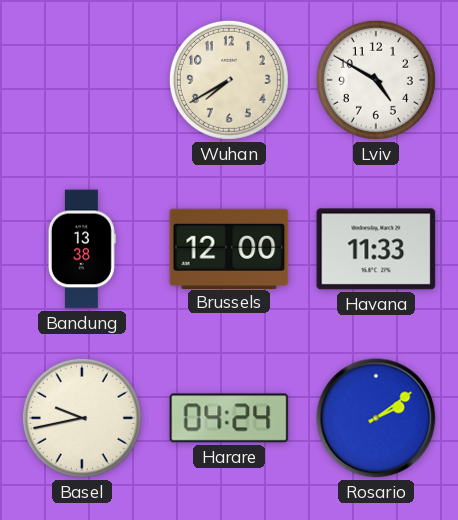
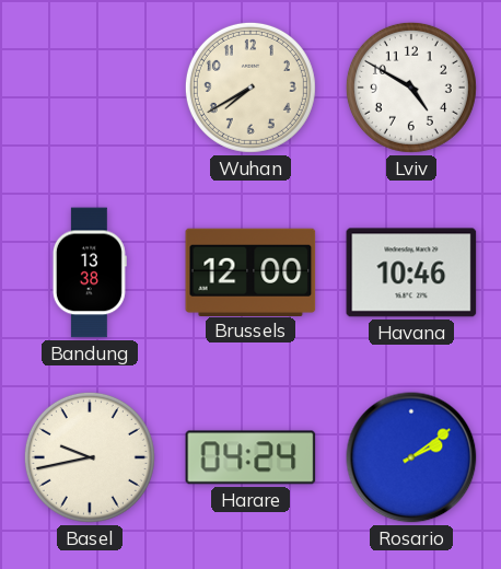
Havana: 11:33 -> 10:46 (411, 272)
